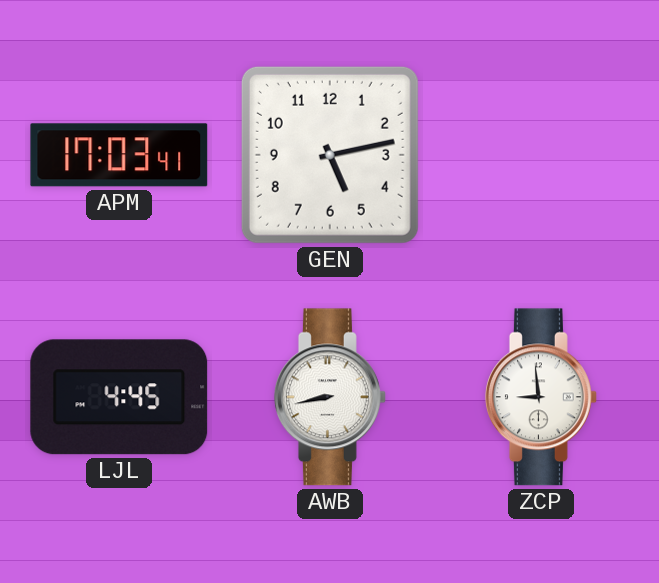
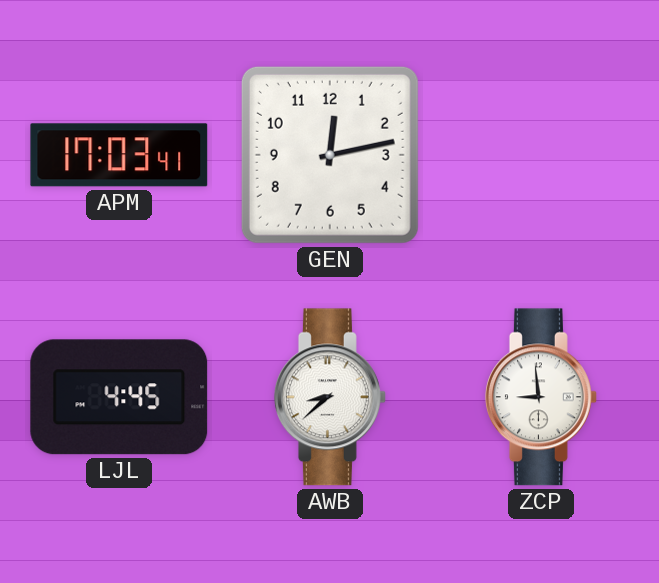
GEN: 5:13 -> 12:13 (330, 155)
AWB: 8:43 -> 8:38 (330, 397)
